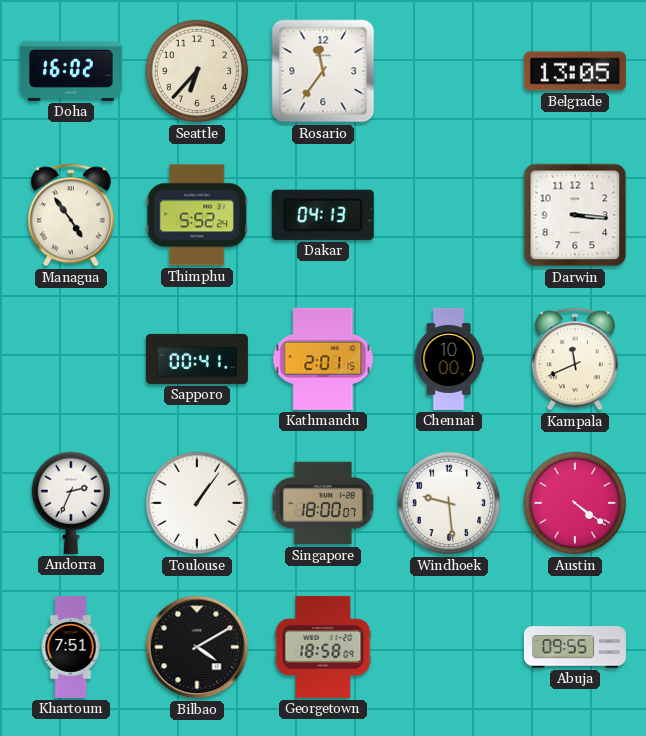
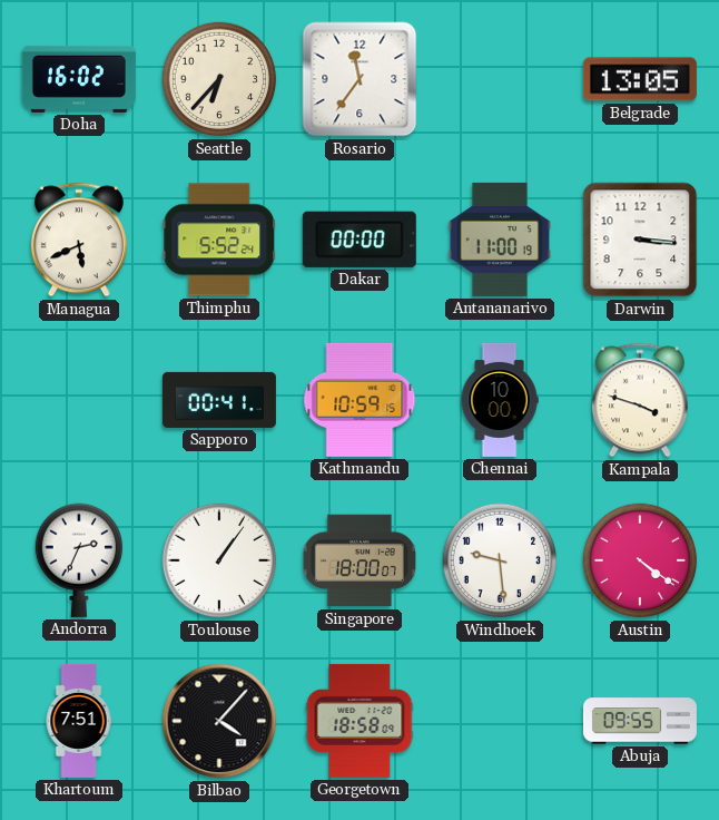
Managua: 4:54 -> 5:41 (79, 240)
Dakar: 04:13 -> 00:00 (359, 240)
Antananarivo: none -> 11:00 (500, 240)
Kathmandu: 2:01 -> 10:59 (359, 400)
Kampala: 11:41 -> 3:48 (640, 400)
Bilbao: 4:10 -> 4:07 (219, 721)
